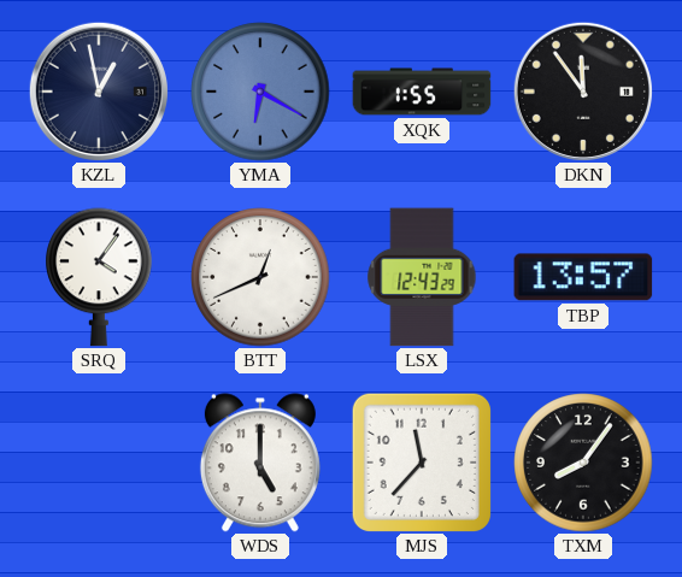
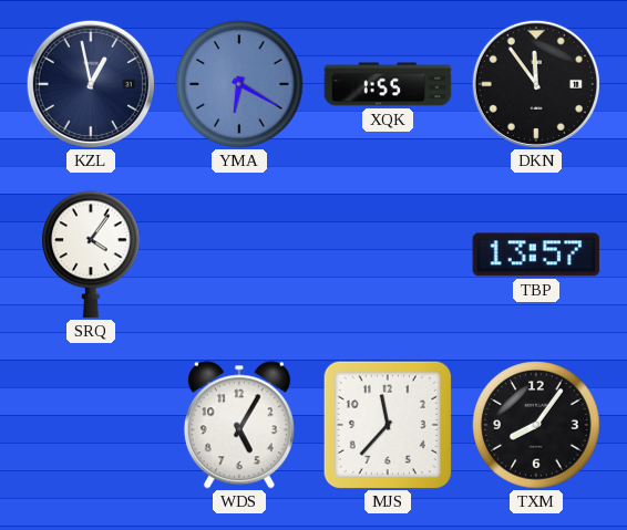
BTT: 12:41 -> none (260, 277)
LSX: 12:43 -> none (422, 277)
WDS: 5:00 -> 5:05 (239, 425)
